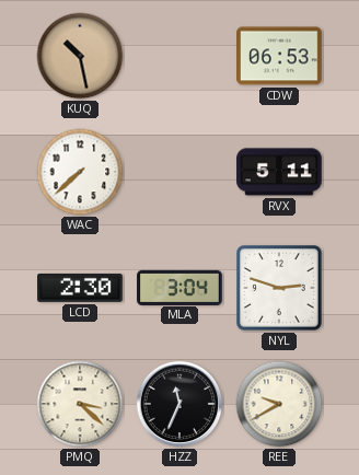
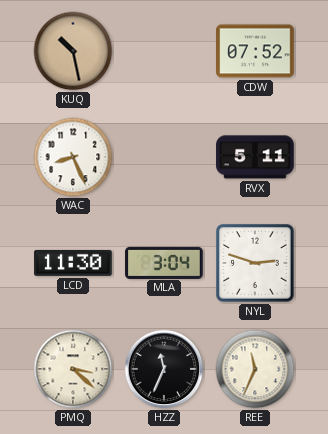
CDW: 06:53 -> 07:52 (255, 51)
WAC: 7:38 -> 8:26 (73, 157)
LCD: 2:30 -> 11:30 (73, 263)
REE: 9:40 -> 11:34 (255, 369)
